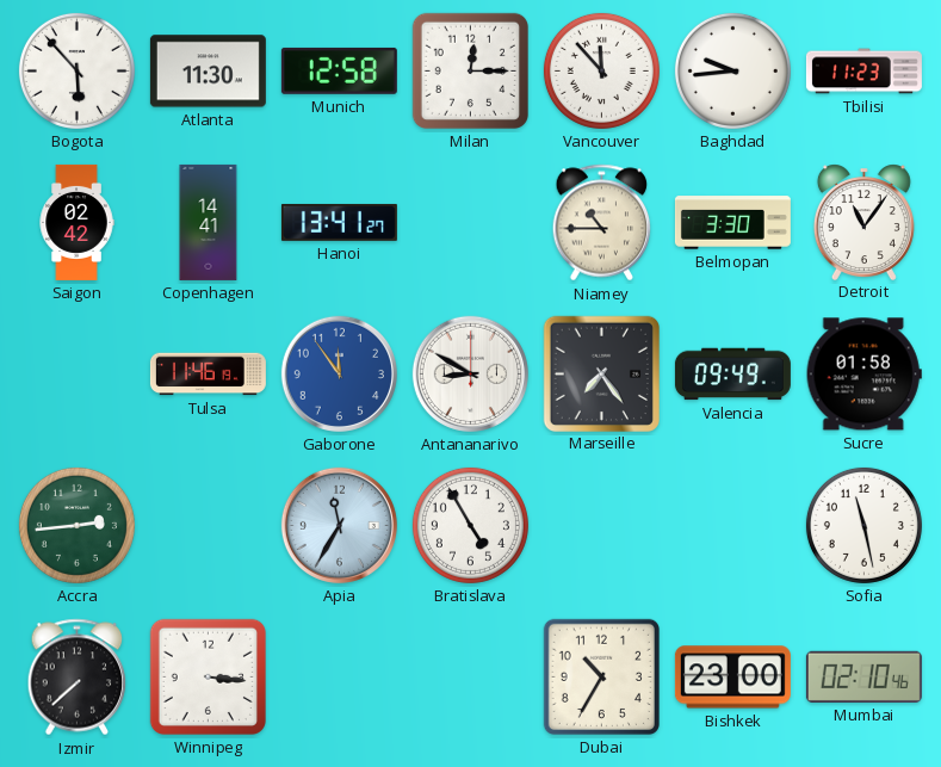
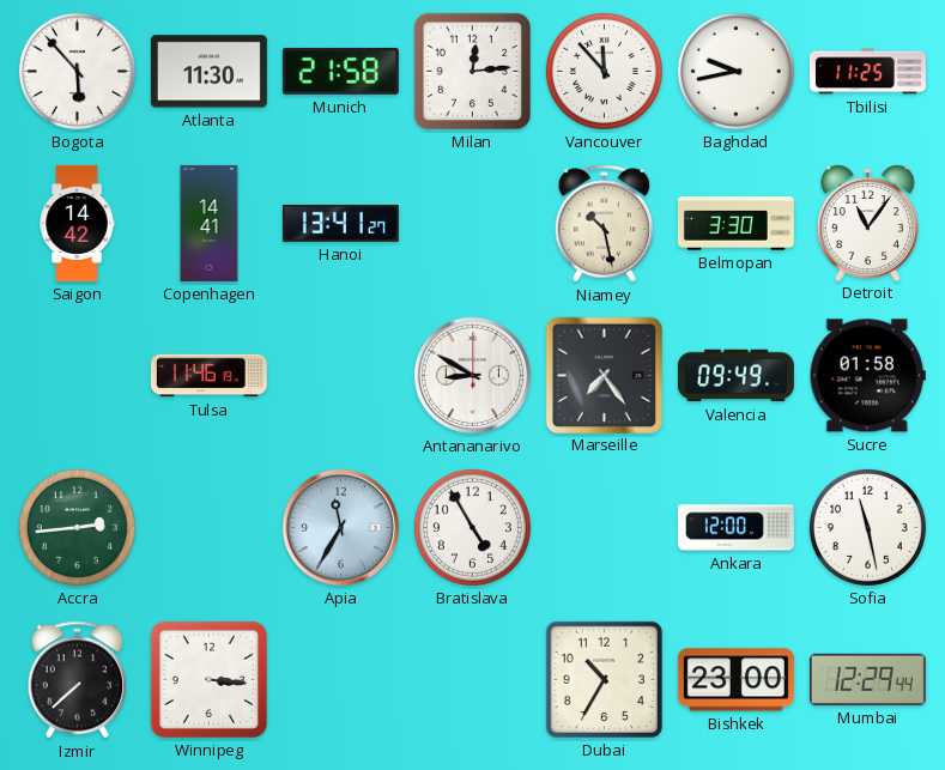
Munich: 12:58 -> 21:58 (340, 71)
Milan: 12:15 -> 12:14 (472, 71)
Baghdad: 9:44 -> 9:43 (735, 71)
Tbilisi: 11:23 -> 11:25 (867, 72)
Saigon: 02:42 -> 14:42 (77, 223)
Niamey: 10:45 -> 10:28 (605, 224)
Gaborone: 11:54 -> none (339, 373)
Ankara: none -> 12:00 (735, 528)
Mumbai: 02:10 -> 12:29 (867, 679)
